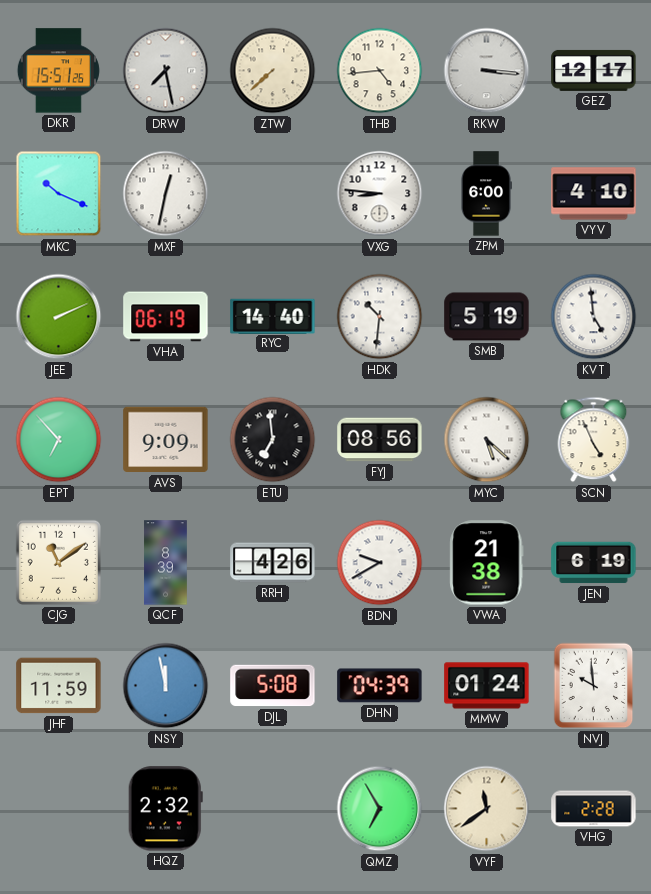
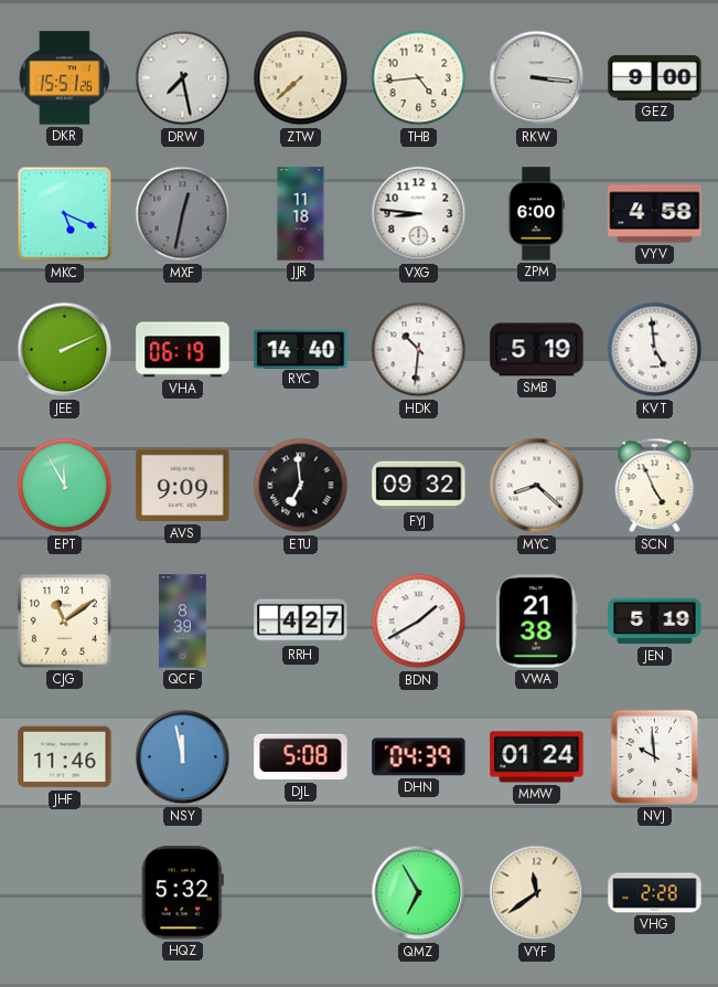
GEZ: 12:17 -> 9:00 (655, 77)
MKC: 10:19 -> 5:19 (65, 214)
MXF dial: white -> grey (183, 214)
JJR: none -> 11:18 (301, 214)
VYV: 4:10 -> 4:58 (655, 214)
EPT: 6:53 -> 11:55 (65, 486)
FYJ: 08:56 -> 09:32 (419, 486)
MYC: 5:22 -> 8:22 (537, 486)
RRH: 4:26 -> 4:27 (301, 622)
BDN: 9:40 -> 1:40 (419, 622)
JEN: 6:19 -> 5:19 (655, 622)
JHF: 11:59 -> 11:46 (65, 757)
HQZ: 2:32 -> 5:32 (182, 893)
